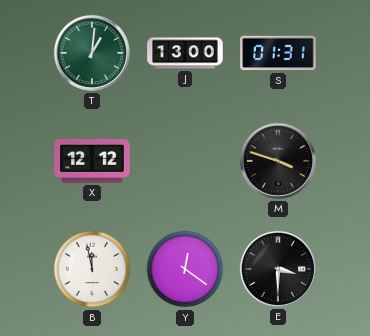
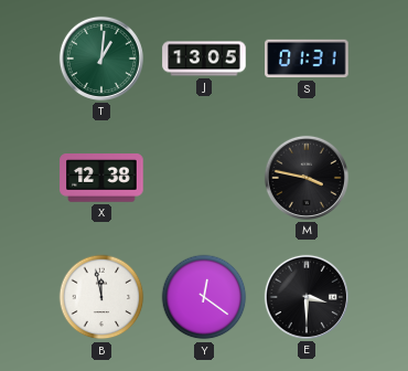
J: 13:00 -> 13:05 (204, 59)
X: 12:12 -> 12:38 (101, 178)
M: 3:48 -> 3:47 (307, 178)
